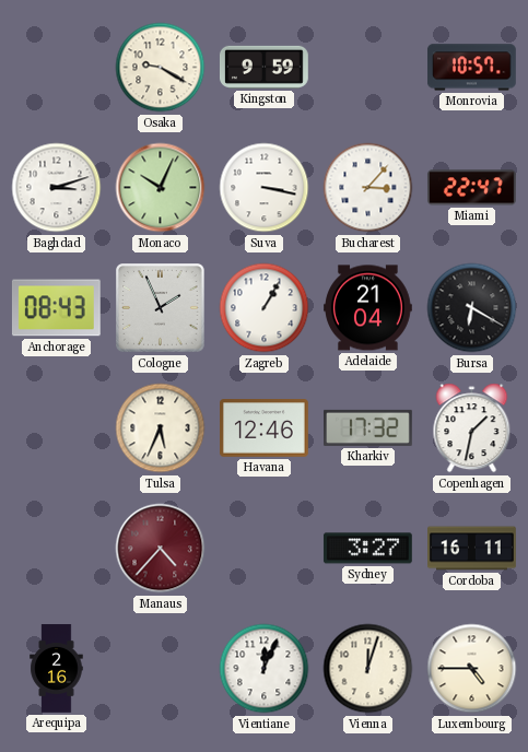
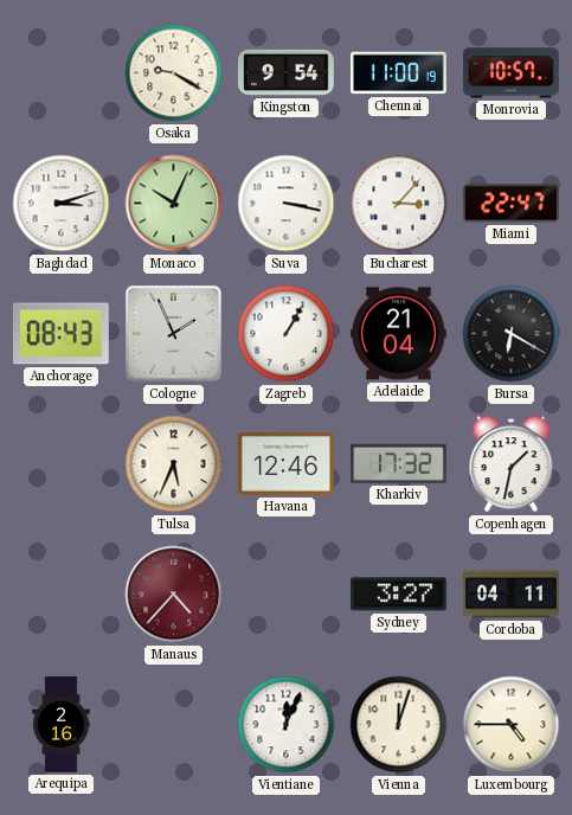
Kingston: 9:59 -> 9:54 (285, 72)
Chennai: none -> 11:00 (399, 73)
Cordoba: 16:11 -> 04:11 (512, 595)
